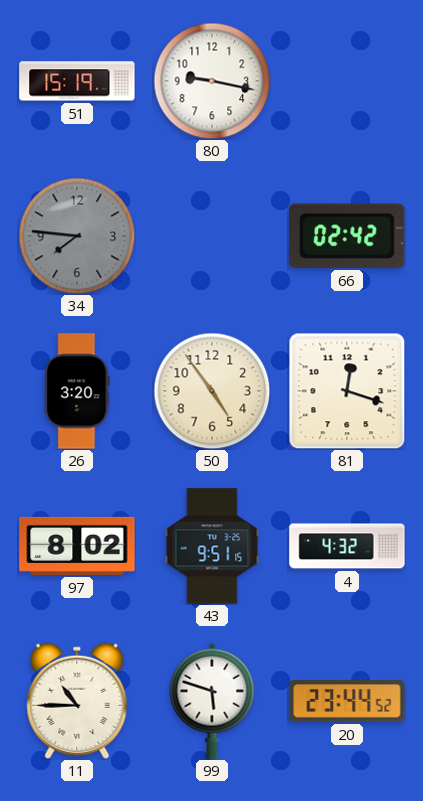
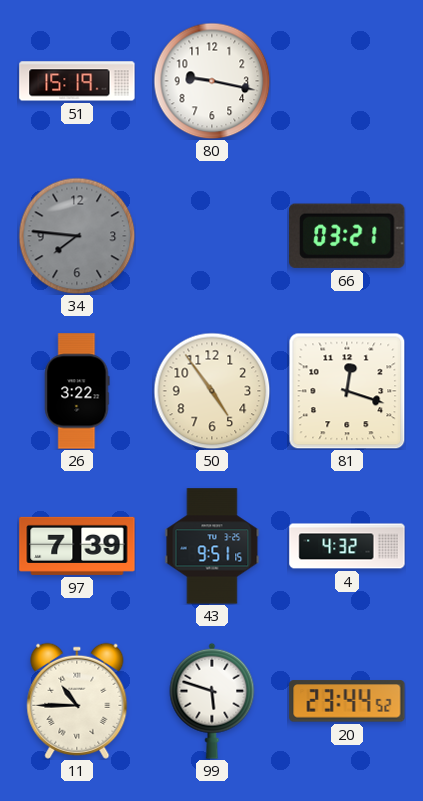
66: 02:42 -> 03:21 (348, 236)
26: 3:20 -> 3:22 (77, 391)
97: 8:02 -> 7:39 (77, 546)
